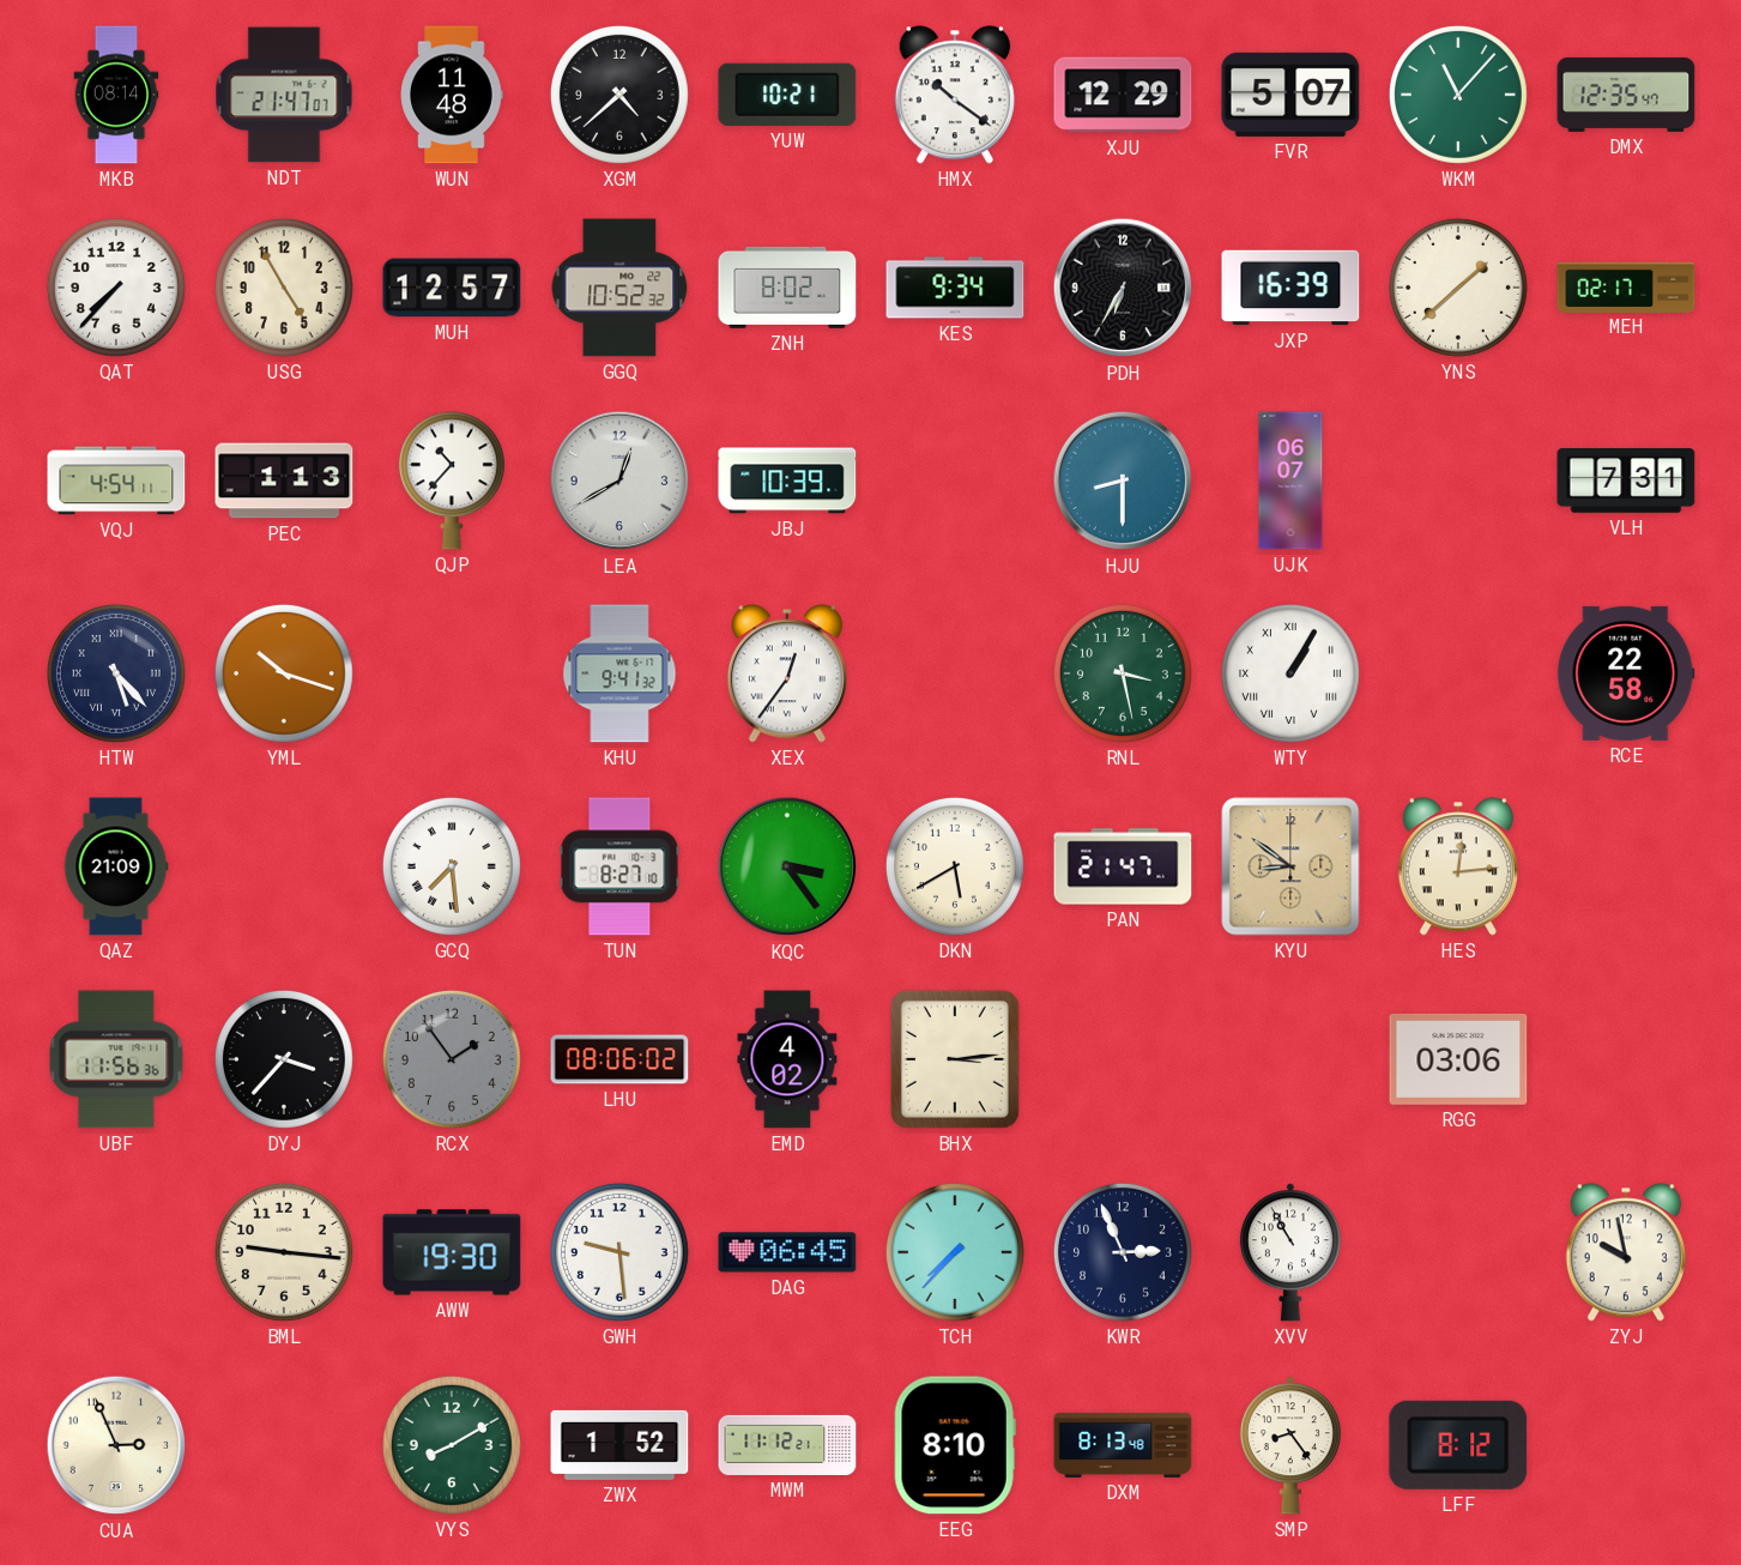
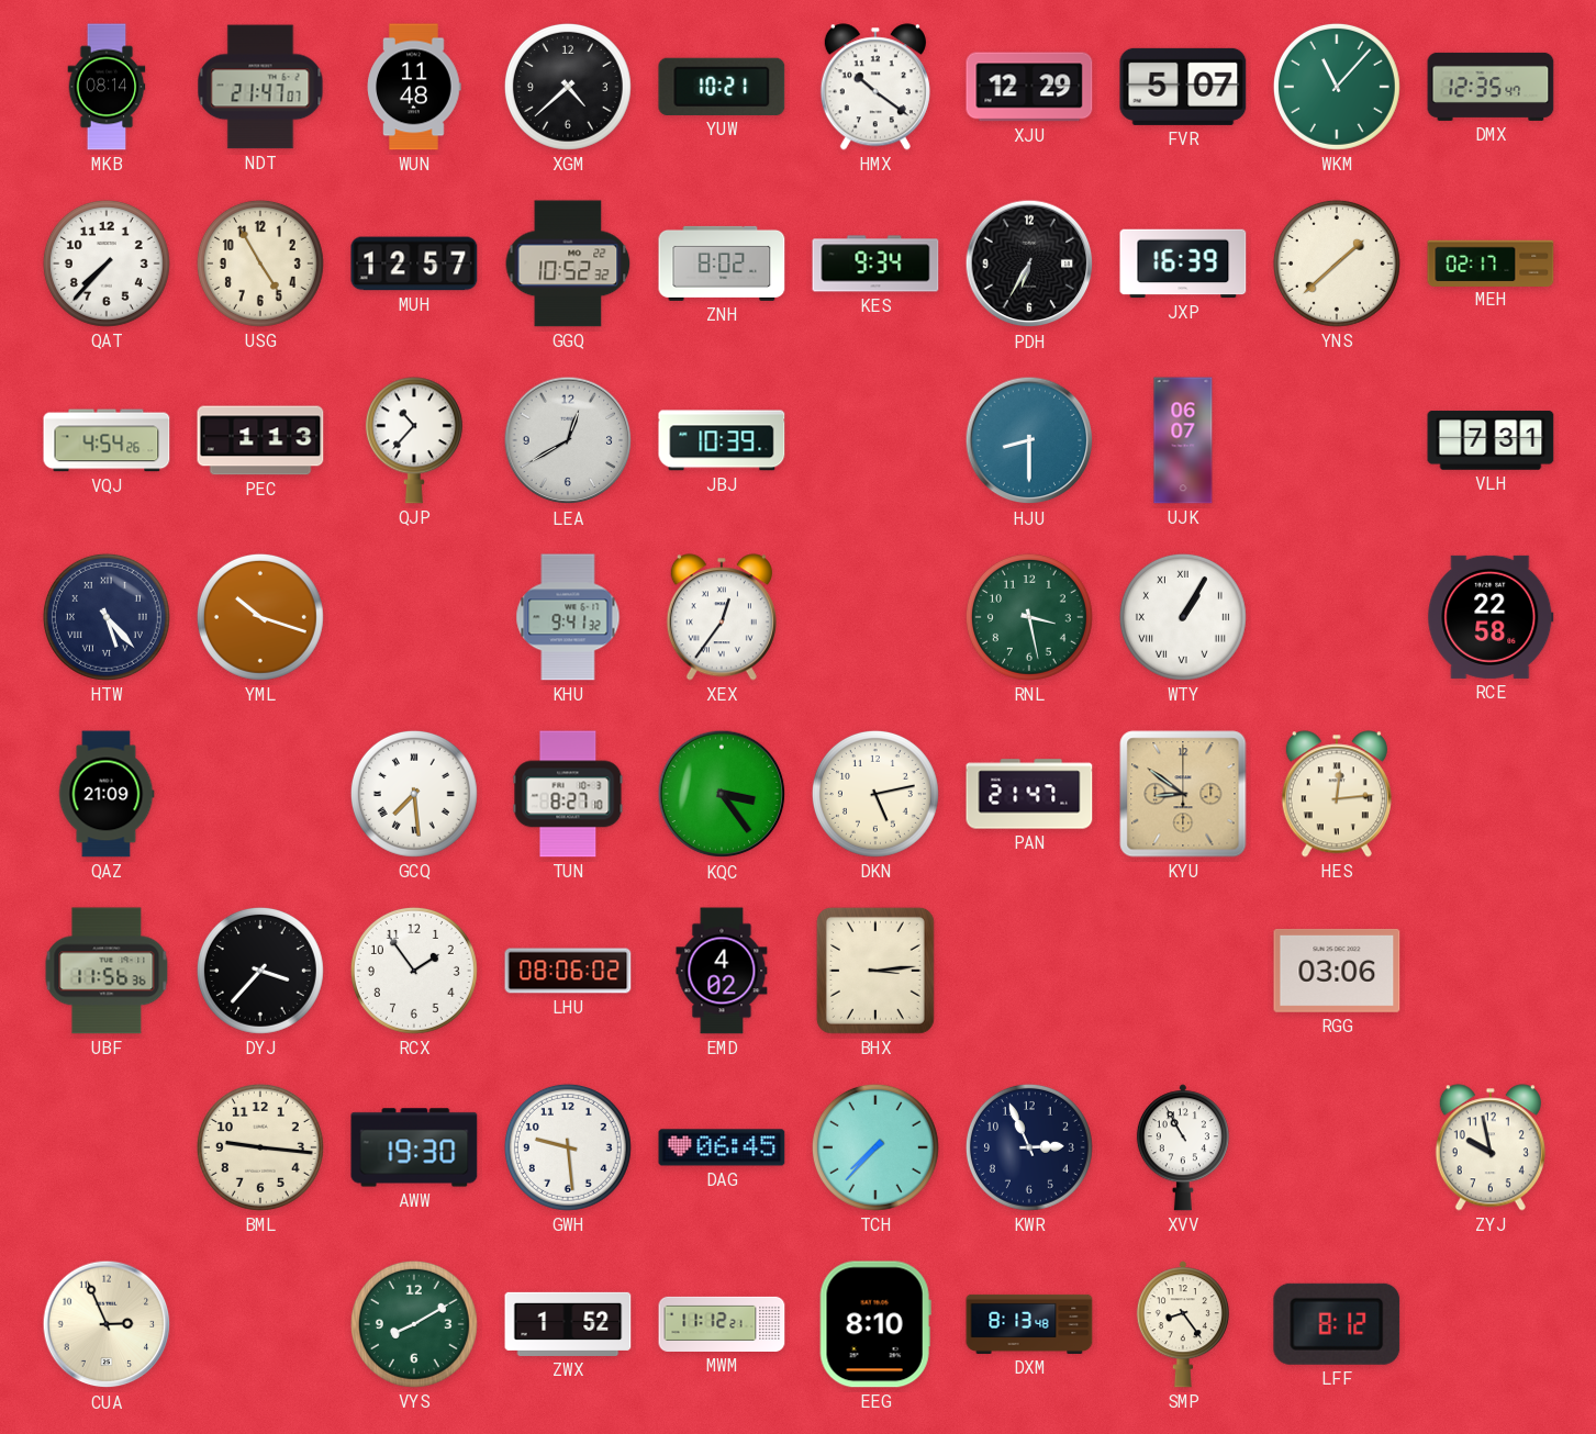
VQJ: 4:54:11 -> 4:54:26 (107, 440)
DKN: 5:40 -> 5:13 (875, 794)
RCX dial: grey -> white (414, 971)
